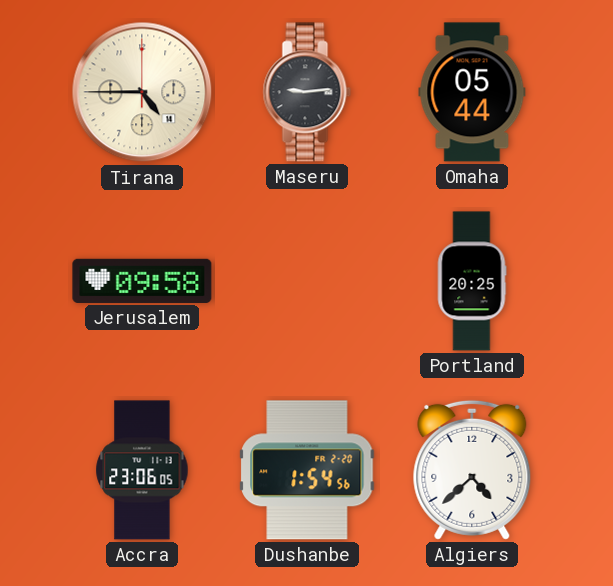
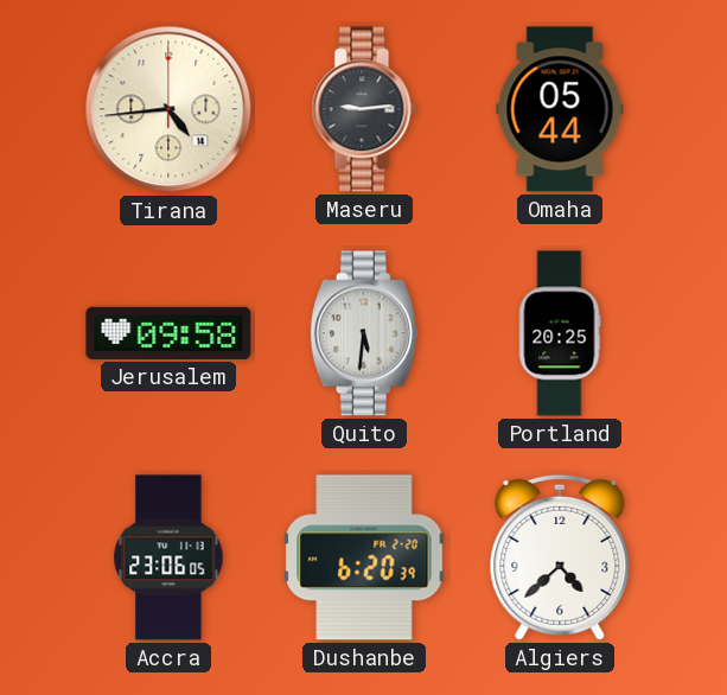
Tirana: 4:45 -> 4:44 (168, 109)
Quito: none -> 5:31 (364, 333)
Dushanbe: 1:54 -> 6:20 (364, 557)
